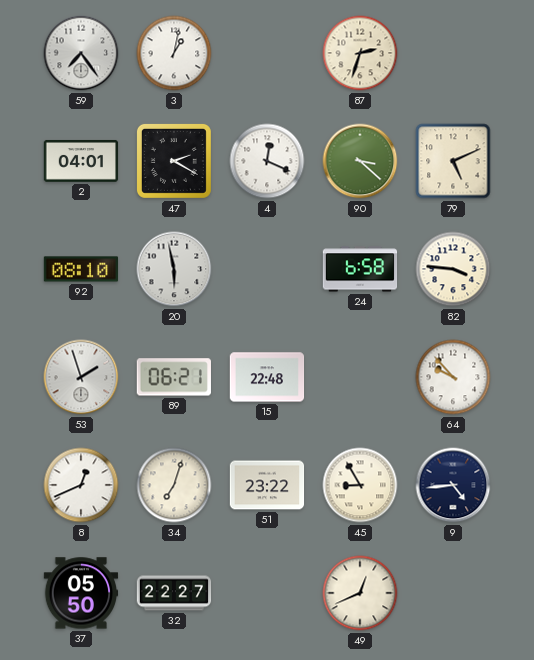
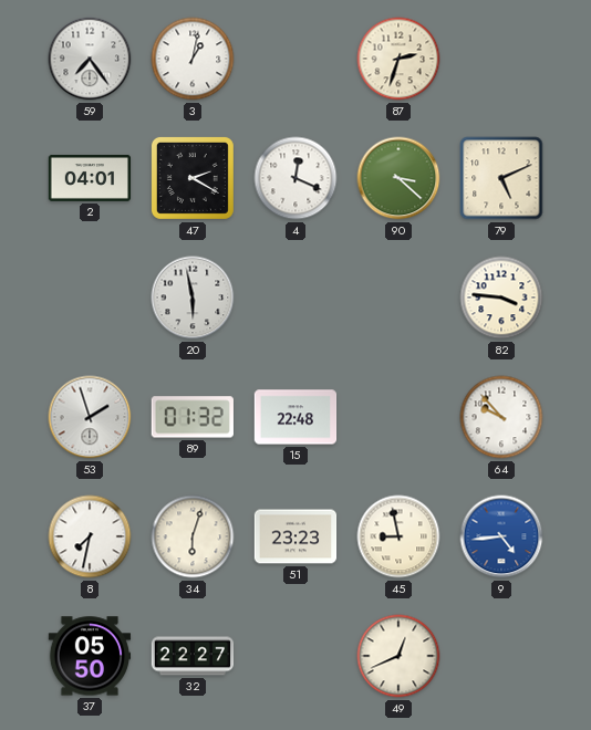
92: 08:10 -> none (81, 269)
24: 6:58 -> none (360, 269)
89: 06:21 -> 01:32 (193, 417)
8: 12:41 -> 7:32 (90, 536)
34: 7:03 -> 6:03 (193, 536)
51: 23:22 -> 23:23 (295, 536)
45: 8:55 -> 8:58 (398, 536)
9 dial: navy -> blue (501, 536)
